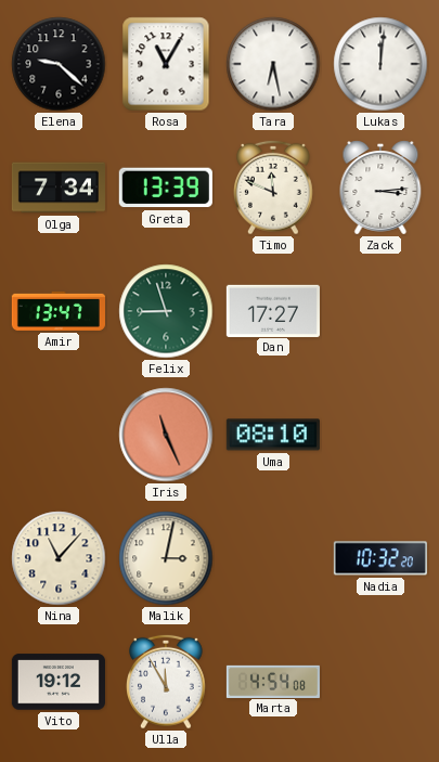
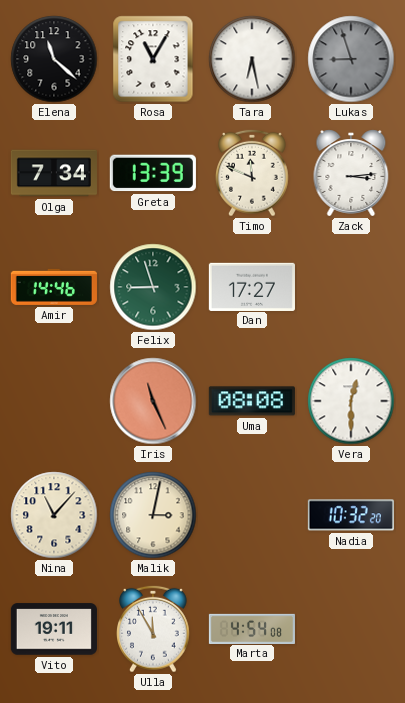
Elena: 9:22 -> 11:22 (54, 59)
Lukas: 12:01 -> 8:57 (351, 59)
Lukas dial: white -> grey (351, 59)
Amir: 13:47 -> 14:46 (54, 287)
Uma: 08:10 -> 08:08 (252, 401)
Vera: none -> 12:30 (351, 401)
Vito: 19:12 -> 19:11 (54, 629)
